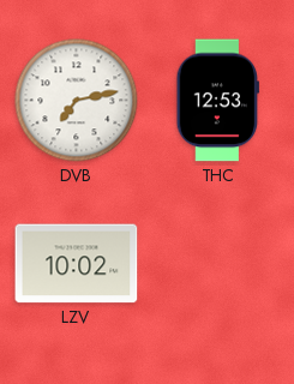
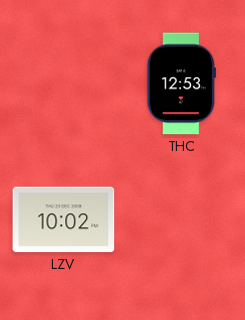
DVB: 7:13 -> none (77, 101)
